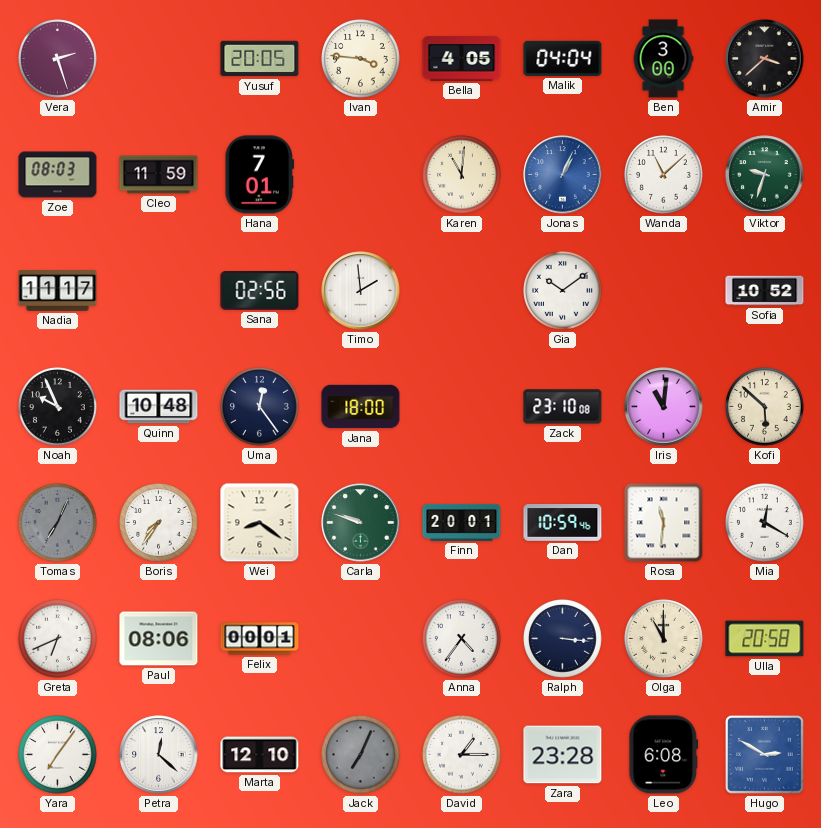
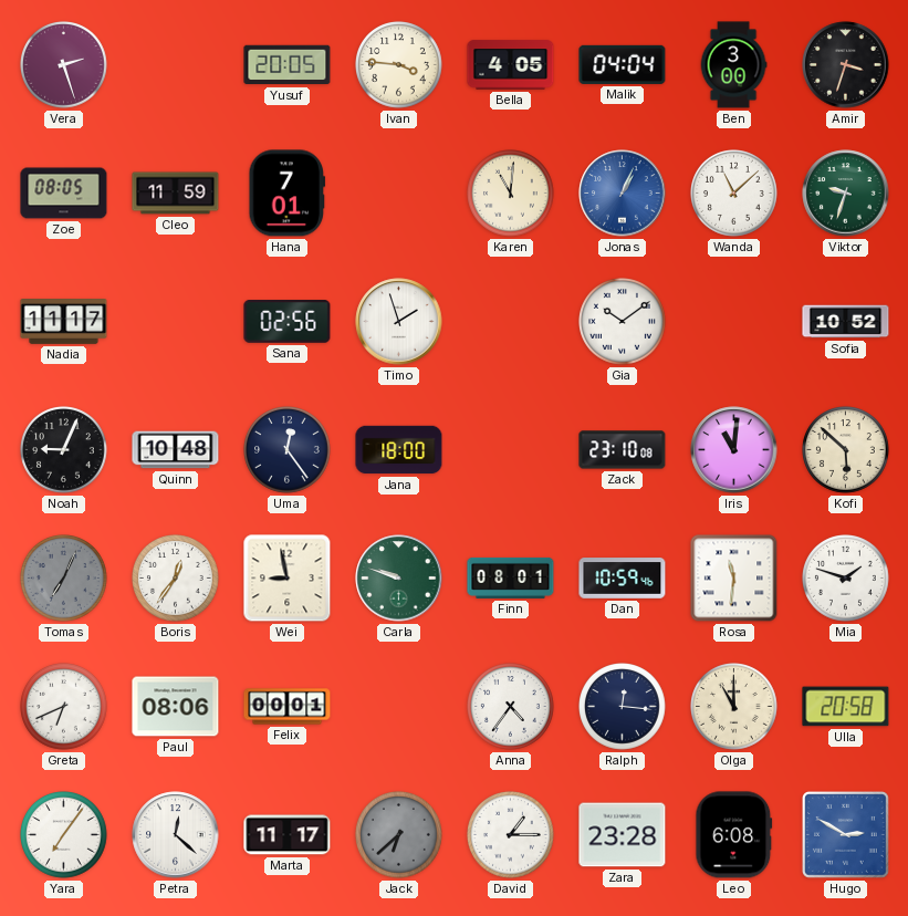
Amir: 3:38 -> 3:33 (846, 65)
Zoe: 08:03 -> 08:05 (64, 194)
Timo: 1:59 -> 1:57 (399, 322)
Noah: 9:56 -> 9:04 (64, 450)
Boris: 7:36 -> 12:36 (176, 579)
Wei: 8:21 -> 8:58 (288, 579)
Finn: 20:01 -> 08:01 (511, 577)
Mia: 12:20 -> 1:48 (846, 579)
Ralph: 3:16 -> 12:16 (623, 707)
Marta: 12:10 -> 11:17 (288, 835)
Jack: 7:04 -> 6:38 (399, 835)
